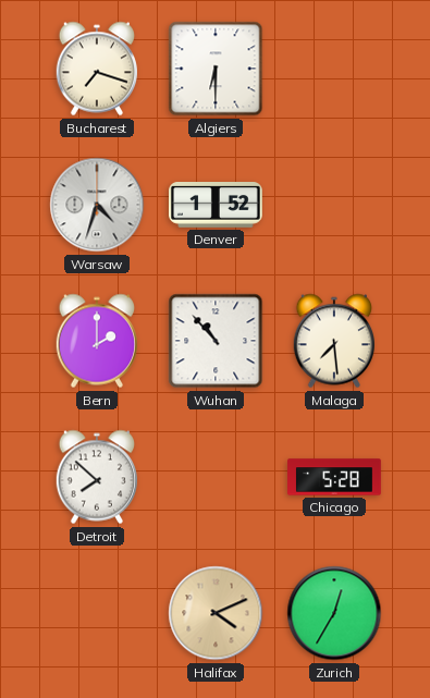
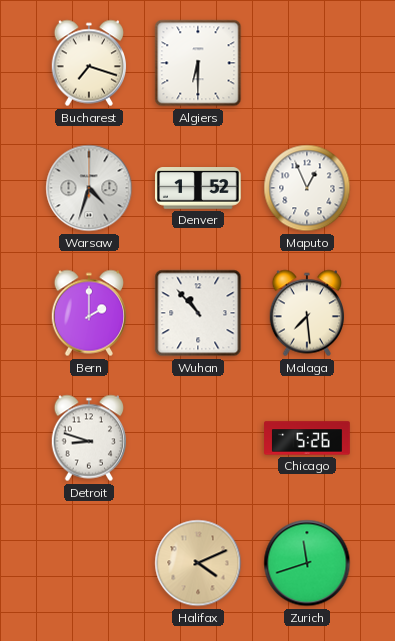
Maputo: none -> 12:56 (307, 188)
Detroit: 7:52 -> 8:48 (89, 438)
Chicago: 5:28 -> 5:26 (307, 438)
Zurich: 12:35 -> 11:42 (307, 563)
